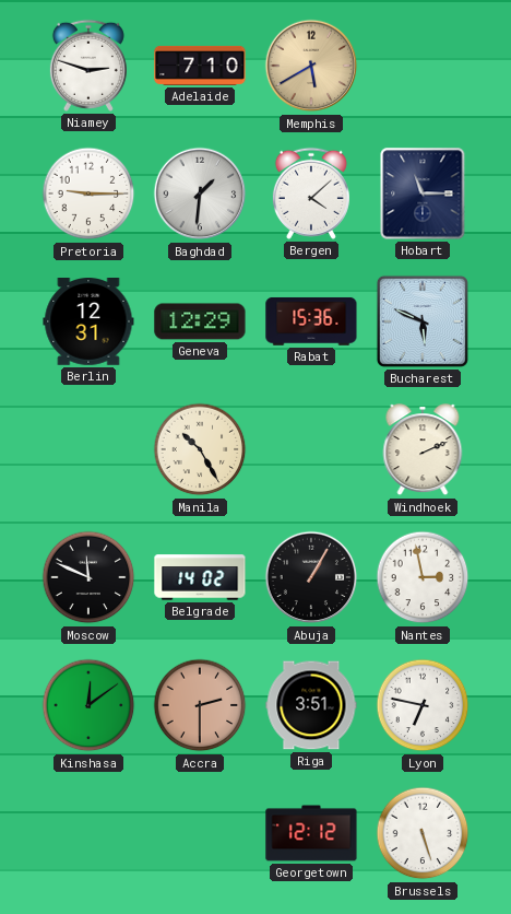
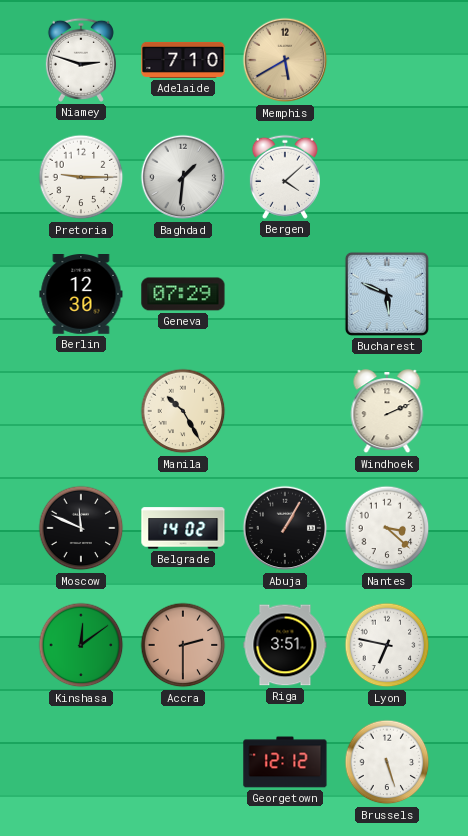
Hobart: 11:15 -> none (423, 194)
Berlin: 12:31 -> 12:30 (81, 295)
Geneva: 12:29 -> 07:29 (183, 294)
Rabat: 15:36 -> none (311, 321)
Nantes: 2:58 -> 3:22 (387, 528)
